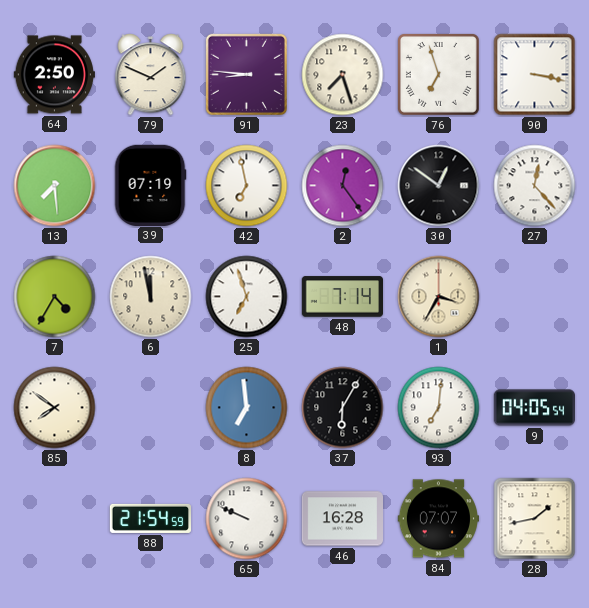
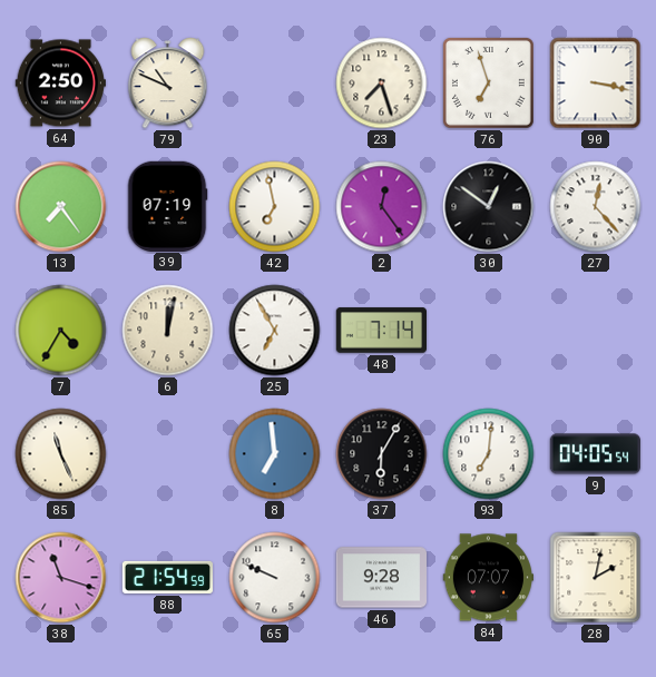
79: 1:49 -> 10:49 (168, 84)
91: 8:46 -> none (246, 74)
13: 7:29 -> 7:24 (61, 207)
6: 11:58 -> 12:02 (168, 331)
25: 6:57 -> 6:55 (275, 331)
1: 3:35 -> none (439, 297)
85: 7:51 -> 11:26 (61, 454)
38: none -> 11:18 (61, 578)
46: 16:28 -> 9:28 (381, 578)
28: 1:43 -> 2:02 (596, 578)
